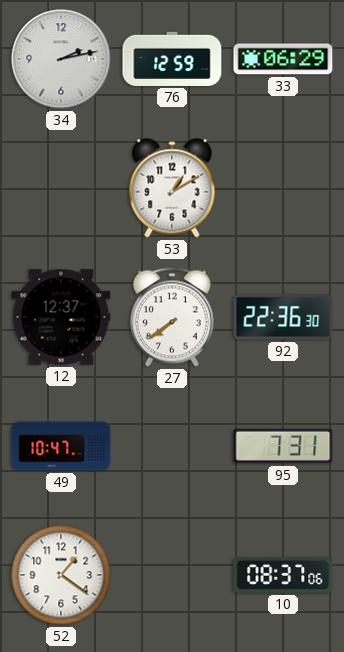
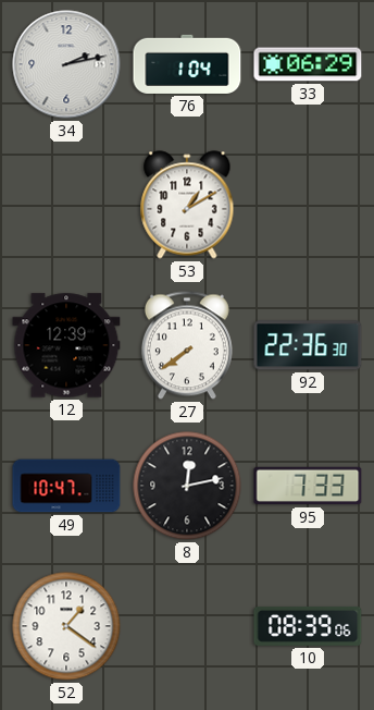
76: 12:59 -> 1:04 (187, 64)
12: 12:37 -> 12:39 (66, 345)
8: none -> 12:13 (187, 486)
95: 7:31 -> 7:33 (308, 486)
10: 08:37 -> 08:39 (308, 627)
